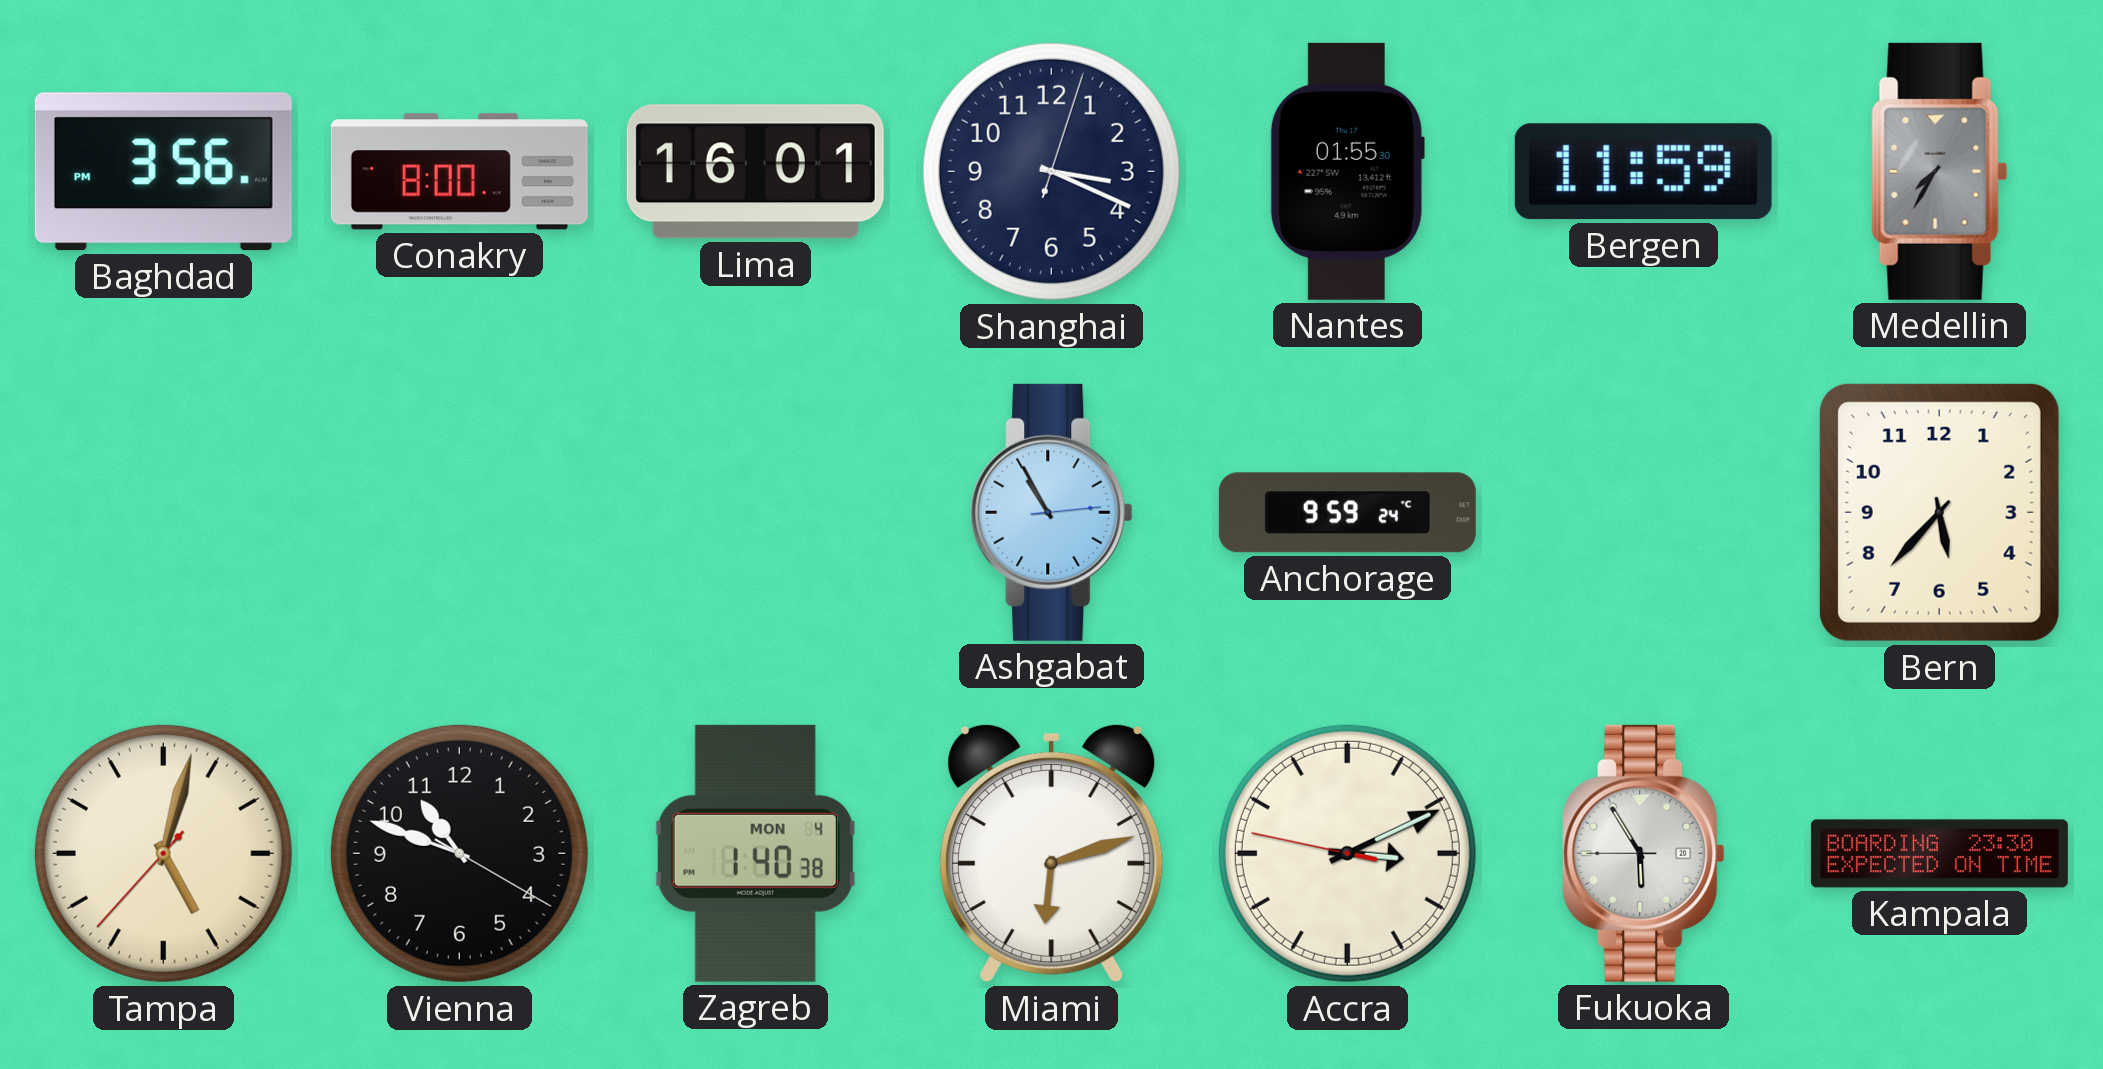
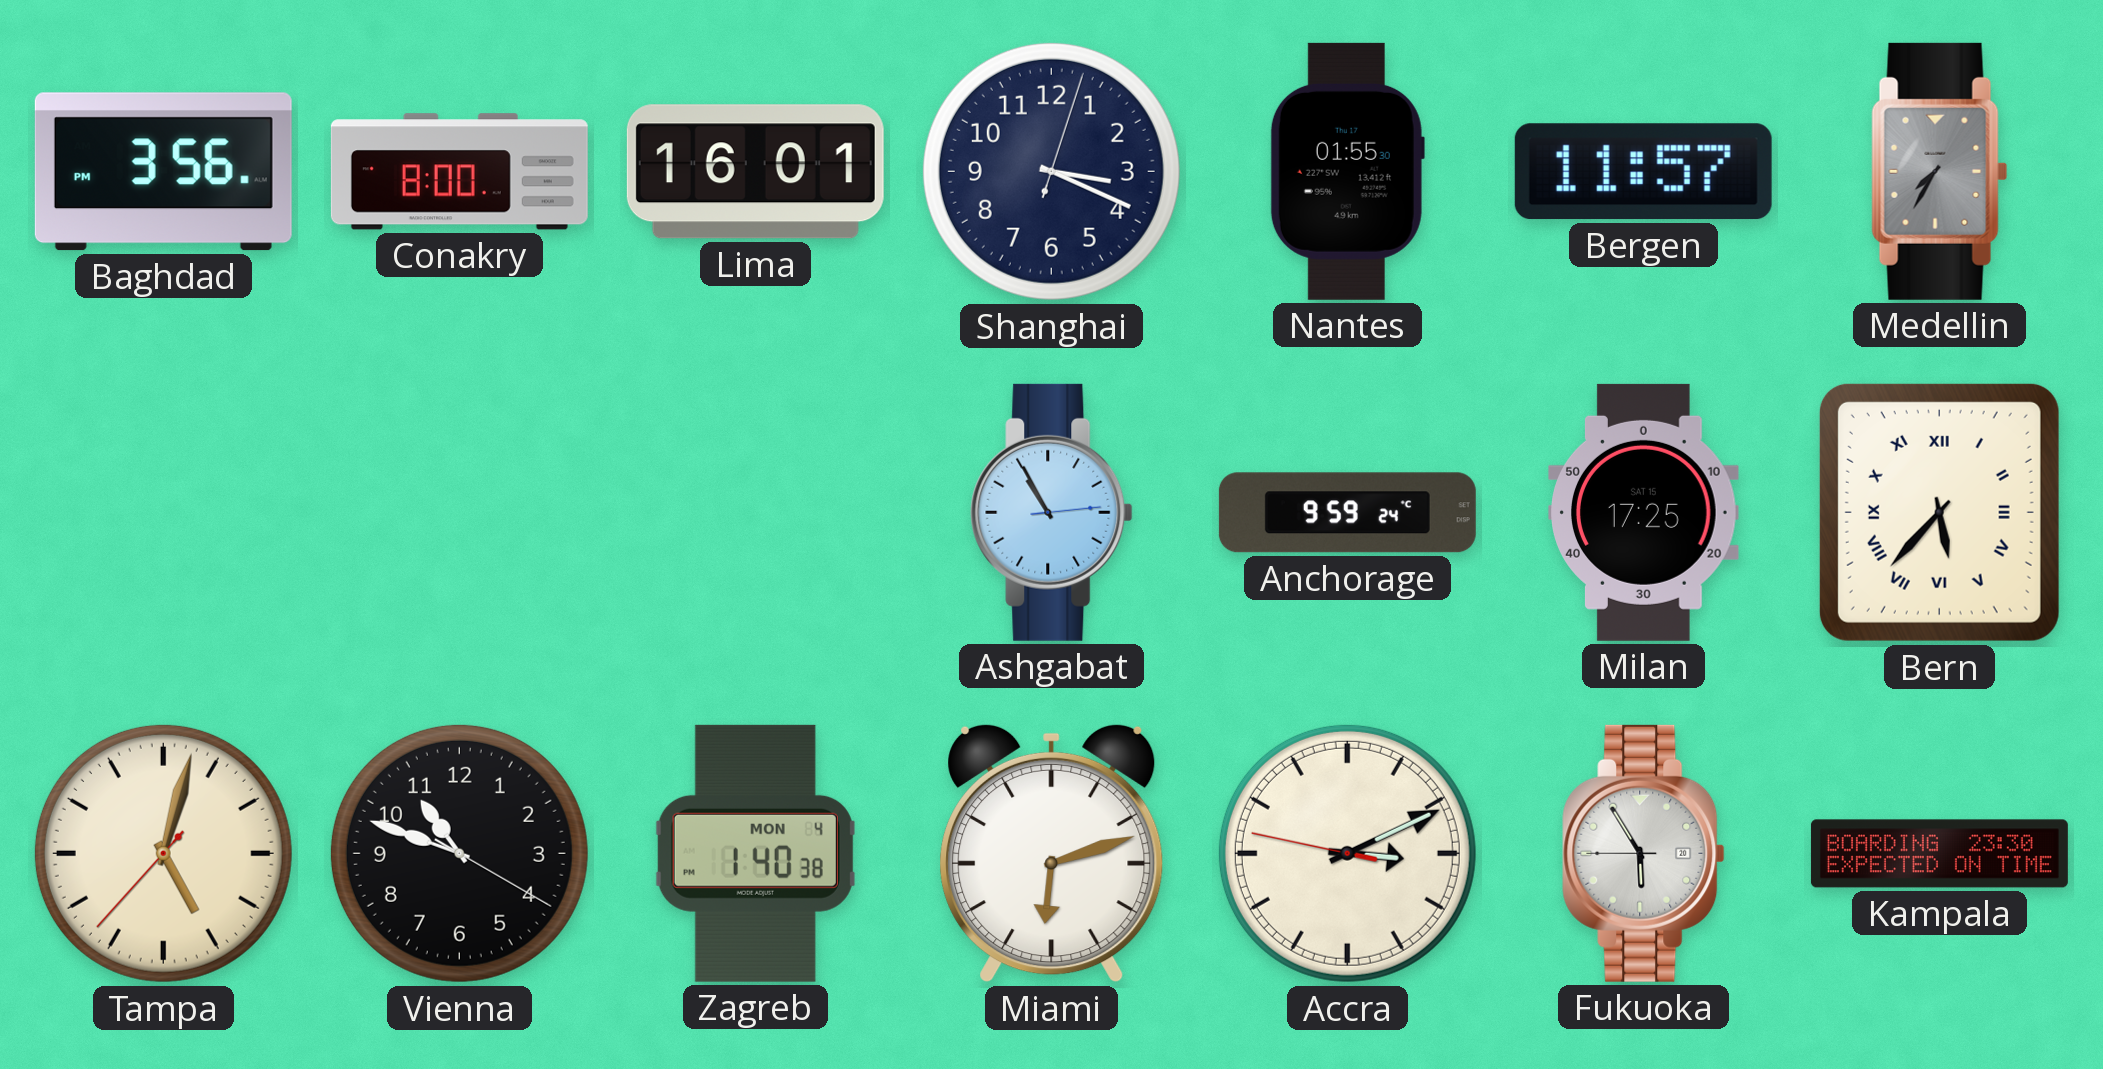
Bergen: 11:59 -> 11:57 (1643, 172)
Milan: none -> 17:25 (1644, 512)
Bern numerals: Arabic -> Roman (1939, 512)
